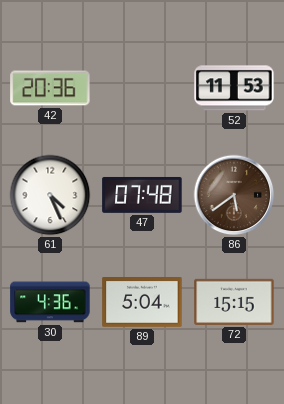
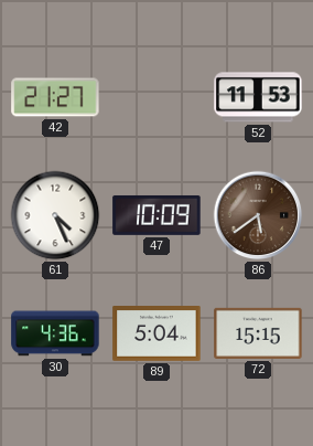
42: 20:36 -> 21:27 (55, 97)
47: 07:48 -> 10:09 (156, 215)
